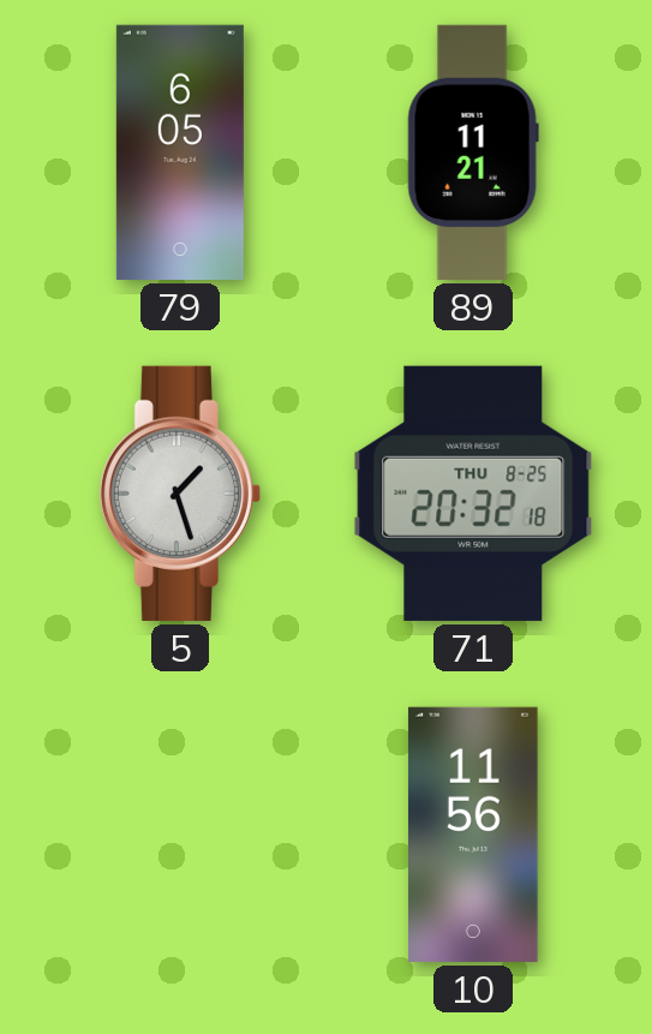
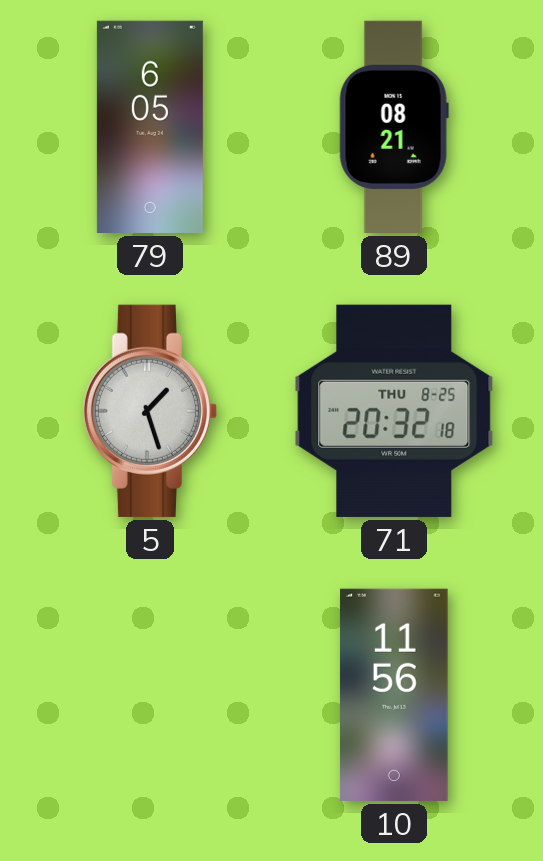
89: 11:21 -> 08:21 (394, 127)
